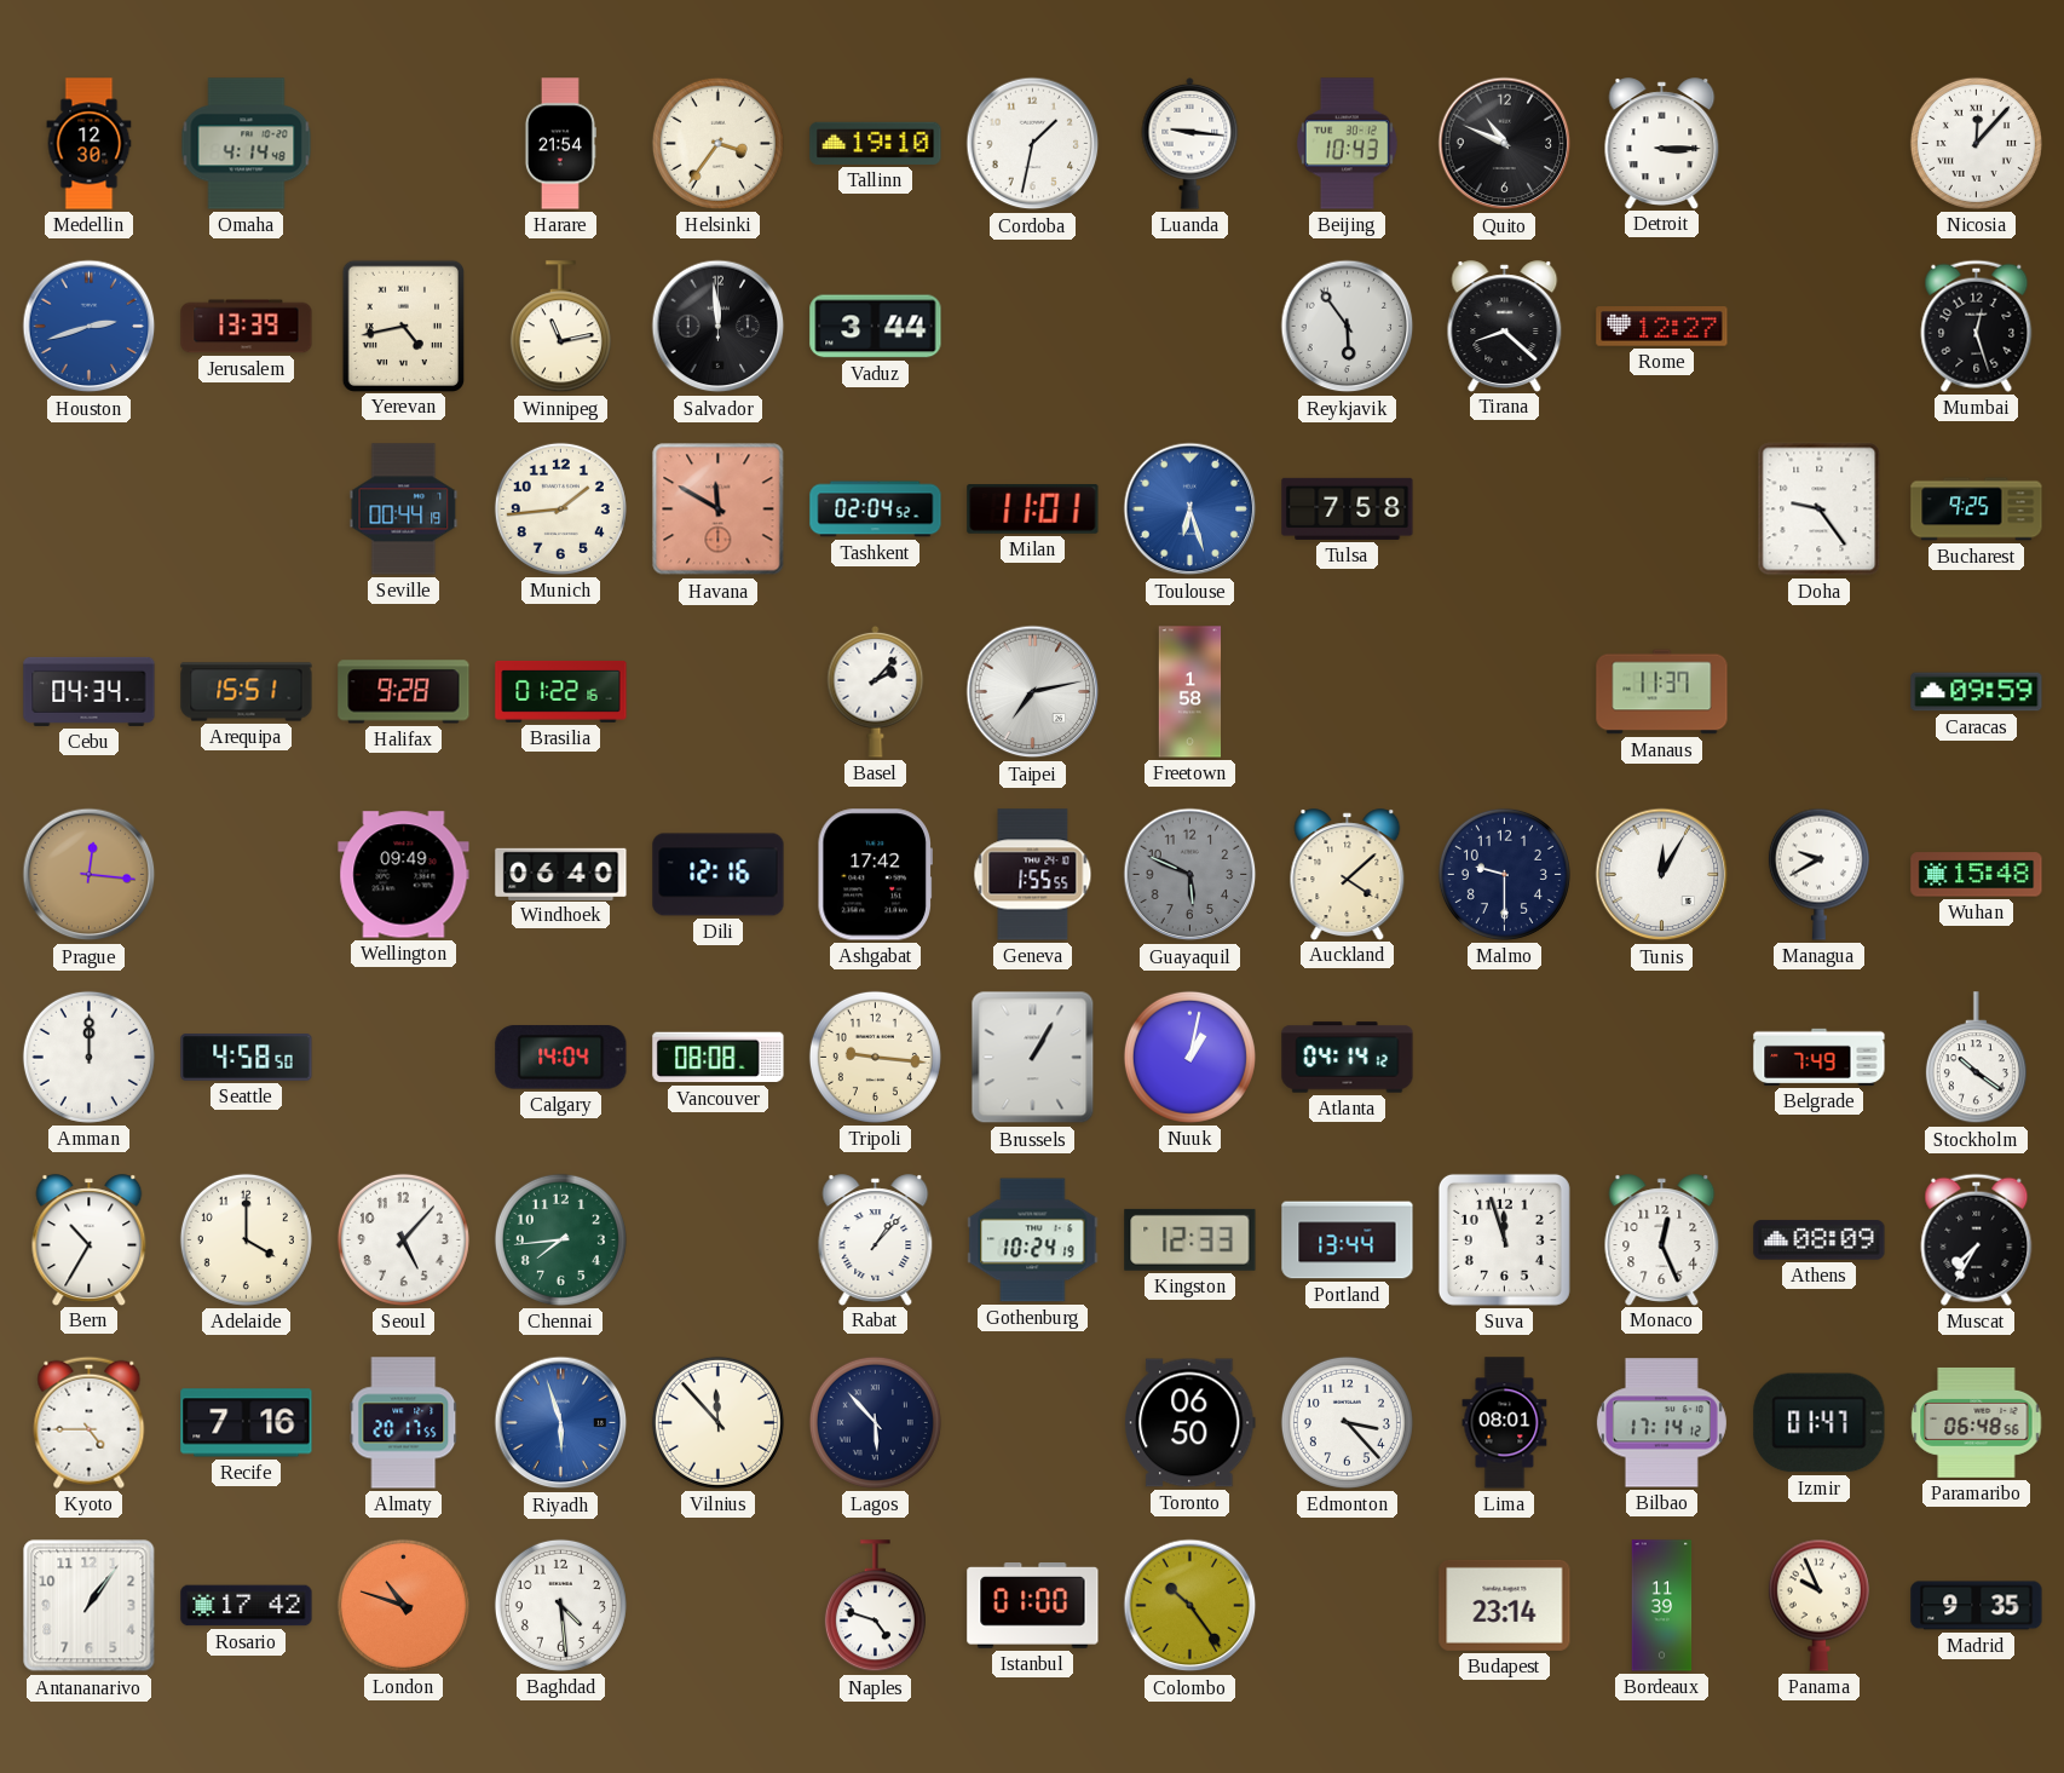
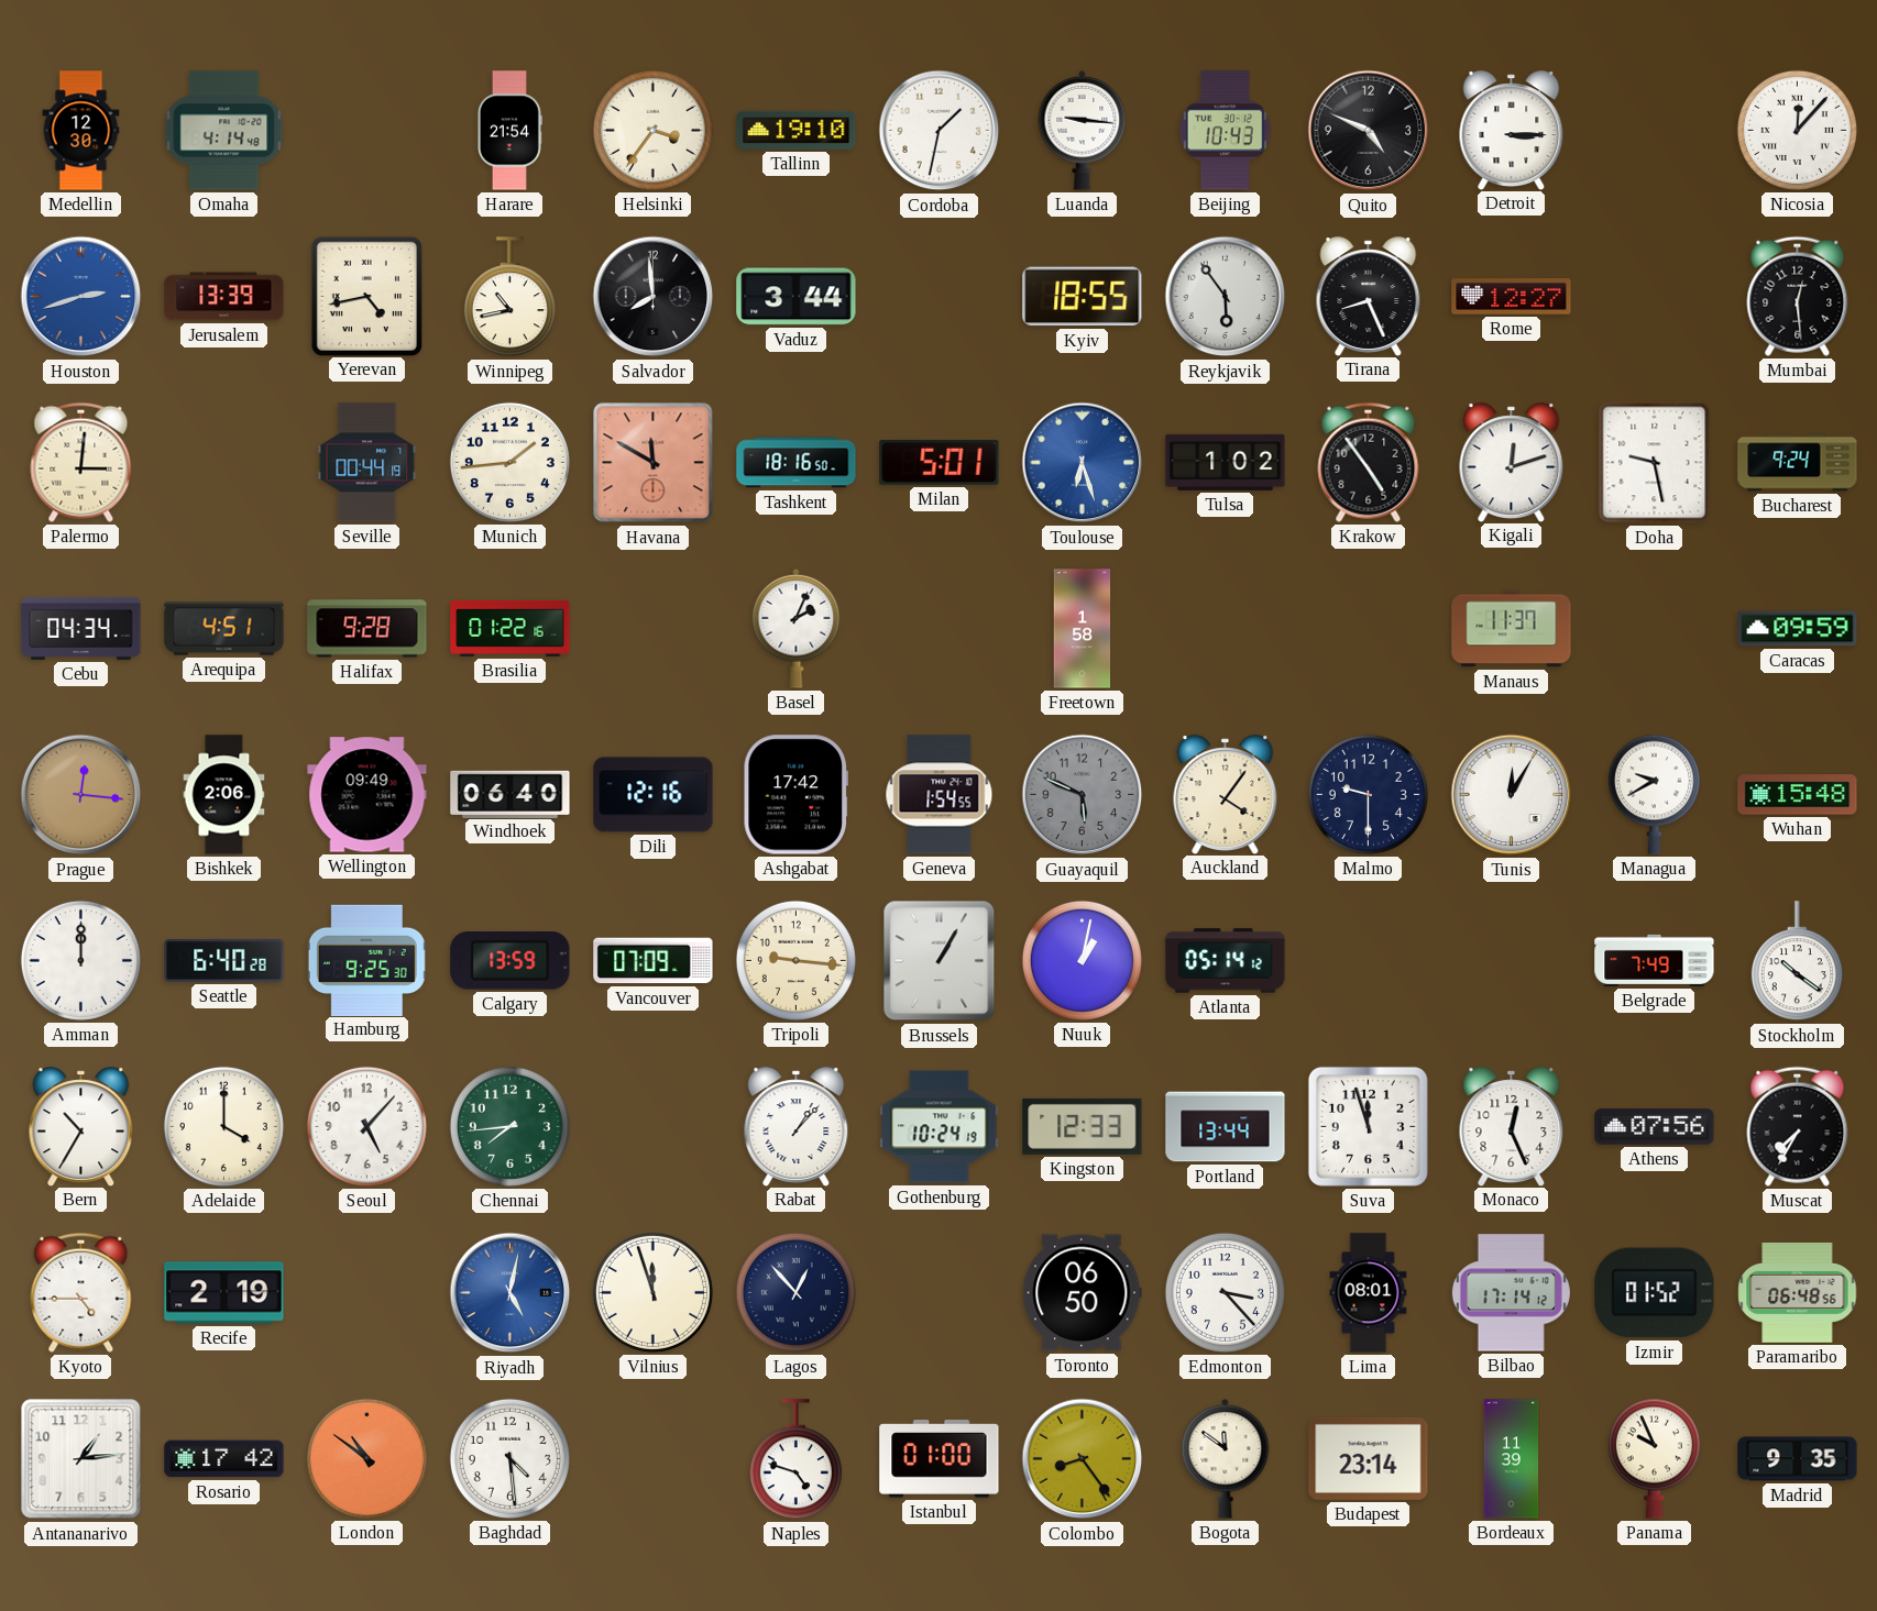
Quito: 10:49 -> 4:49 (1369, 131)
Winnipeg: 11:13 -> 10:43 (509, 297)
Salvador: 11:59 -> 7:59 (654, 297)
Kyiv: none -> 18:55 (1083, 297)
Tirana: 8:22 -> 8:26 (1369, 296)
Mumbai: 12:27 -> 12:29 (1798, 296)
Palermo: none -> 3:01 (81, 462)
Tashkent: 02:04 -> 18:16 (797, 463)
Milan: 11:01 -> 5:01 (940, 463)
Tulsa: 7:58 -> 1:02 (1226, 462)
Krakow: none -> 4:54 (1369, 462)
Kigali: none -> 12:12 (1512, 462)
Doha: 9:24 -> 9:28 (1655, 463)
Bucharest: 9:25 -> 9:24 (1798, 463)
Arequipa: 15:51 -> 4:51 (224, 629)
Basel: 2:07 -> 2:04 (797, 628)
Taipei: 7:13 -> none (1033, 692)
Bishkek: none -> 2:06 (224, 795)
Geneva: 1:55 -> 1:54 (940, 795)
Auckland: 4:08 -> 4:06 (1226, 794)
Seattle: 4:58 -> 6:40 (224, 961)
Hamburg: none -> 9:25 (366, 960)
Calgary: 14:04 -> 13:59 (511, 961)
Vancouver: 08:08 -> 07:09 (654, 961)
Atlanta: 04:14 -> 05:14 (1226, 961)
Athens: 08:09 -> 07:56 (1655, 1127)
Recife: 7:16 -> 2:19 (224, 1293)
Almaty: 20:17 -> none (404, 1423)
Riyadh: 5:57 -> 5:02 (511, 1293)
Vilnius: 11:53 -> 11:57 (652, 1292)
Lagos: 5:53 -> 12:53 (795, 1292)
Izmir: 01:47 -> 01:52 (1655, 1293)
Antananarivo: 1:06 -> 1:14 (81, 1459)
London: 10:48 -> 10:51 (366, 1458)
Colombo: 10:24 -> 8:24 (1083, 1459)
Bogota: none -> 11:51 (1226, 1458)
